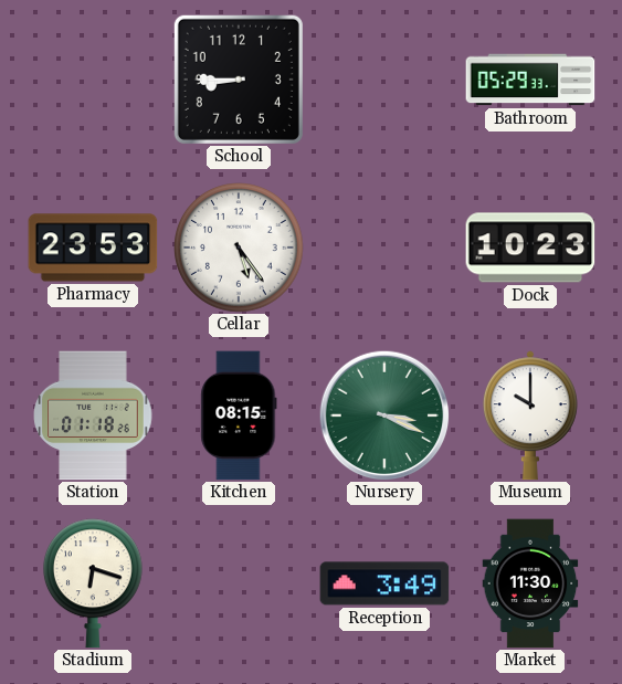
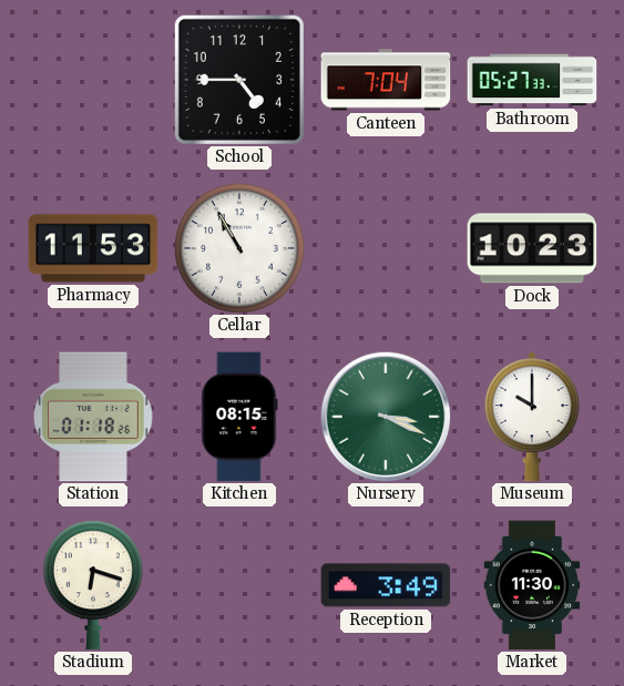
School: 8:45 -> 4:45 (239, 80)
Canteen: none -> 7:04 (386, 80)
Bathroom: 05:29 -> 05:27 (532, 80)
Pharmacy: 23:53 -> 11:53 (93, 248)
Cellar: 5:24 -> 10:55 (241, 249)
